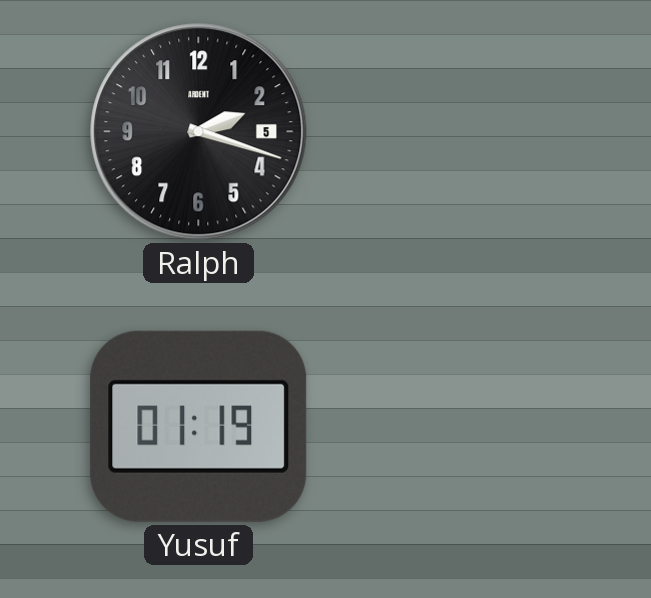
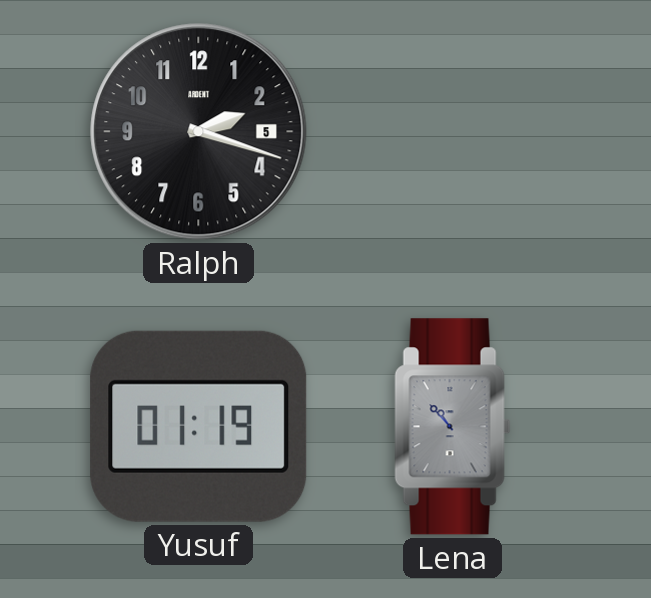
Lena: none -> 10:53 (453, 427)
